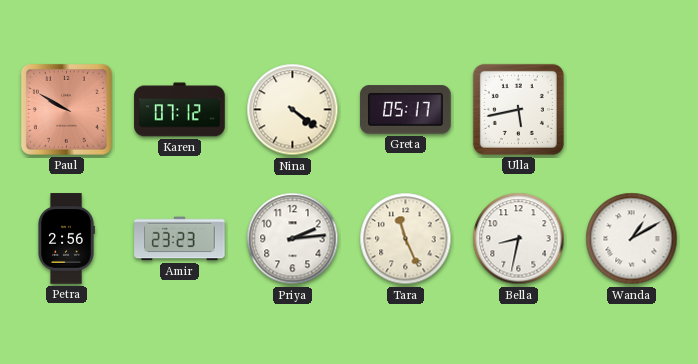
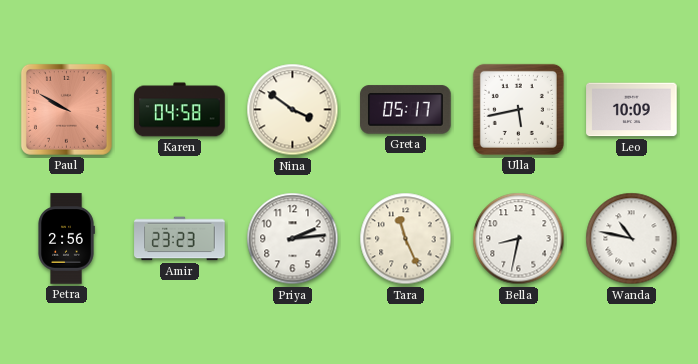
Karen: 07:12 -> 04:58 (180, 110)
Nina: 4:21 -> 3:51 (293, 110)
Leo: none -> 10:09 (632, 110)
Wanda: 1:10 -> 10:47 (632, 239)
